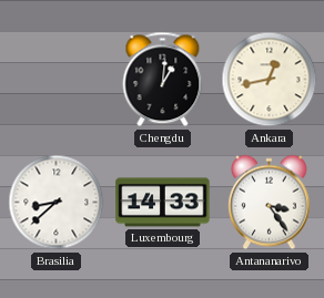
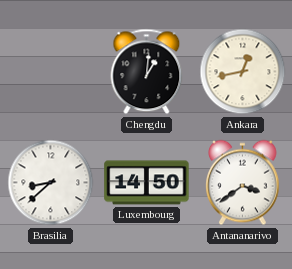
Luxembourg: 14:33 -> 14:50 (147, 183)
Antananarivo: 3:24 -> 3:39 (243, 183)
